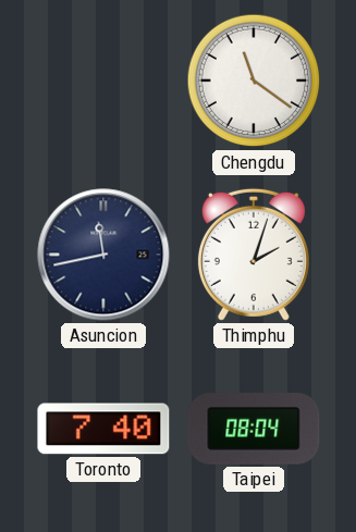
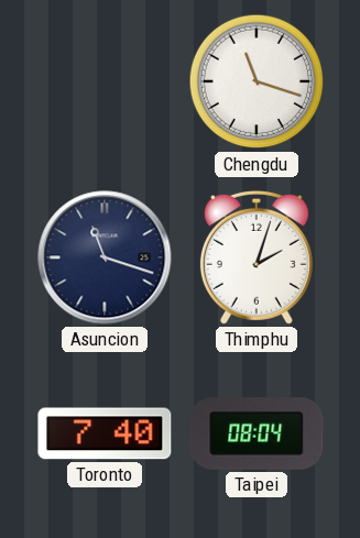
Chengdu: 11:21 -> 11:18 (257, 81)
Asuncion: 11:43 -> 11:18 (105, 257)
